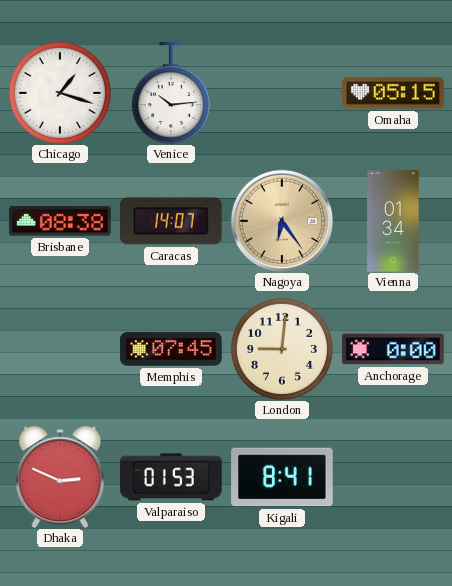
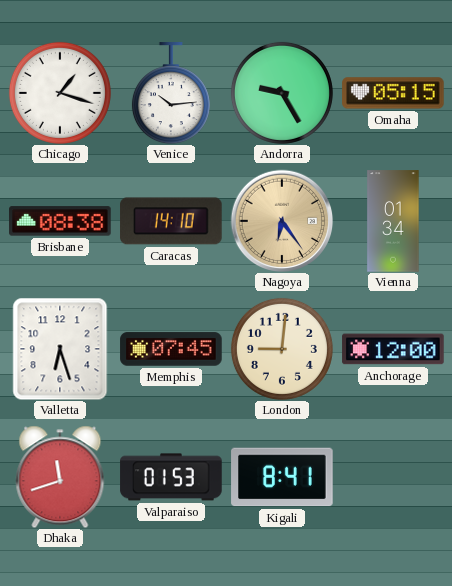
Andorra: none -> 9:25 (282, 93)
Caracas: 14:07 -> 14:10 (171, 221)
Valletta: none -> 6:27 (60, 349)
Anchorage: 0:00 -> 12:00 (393, 349)
Dhaka: 2:49 -> 11:42 (60, 477)
